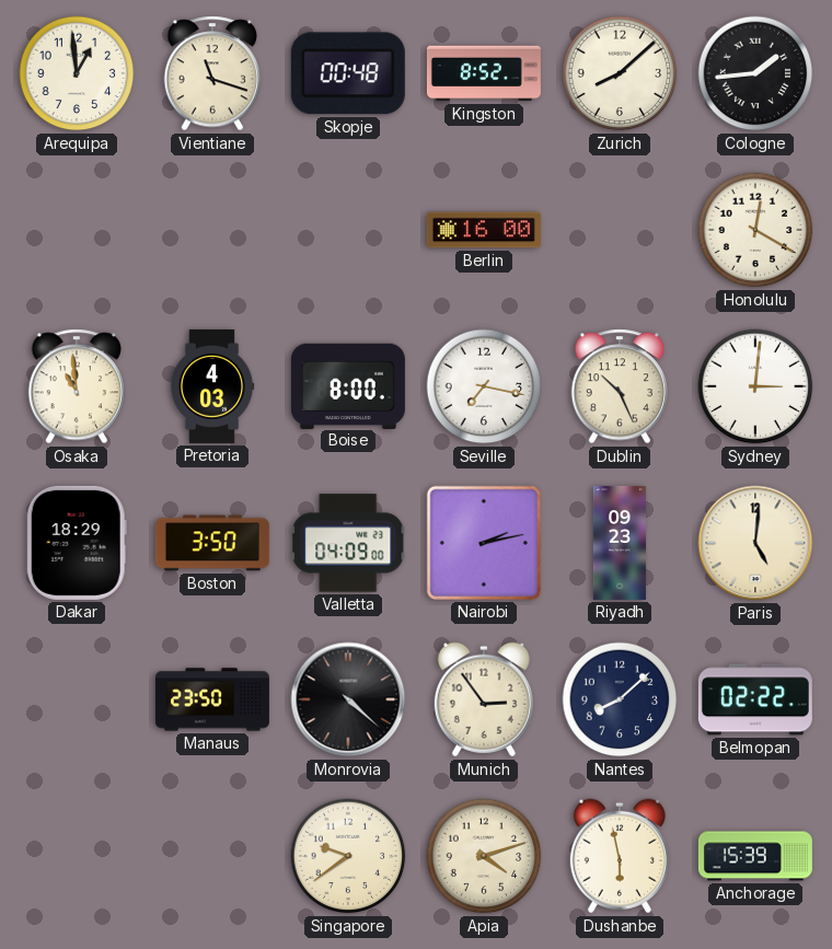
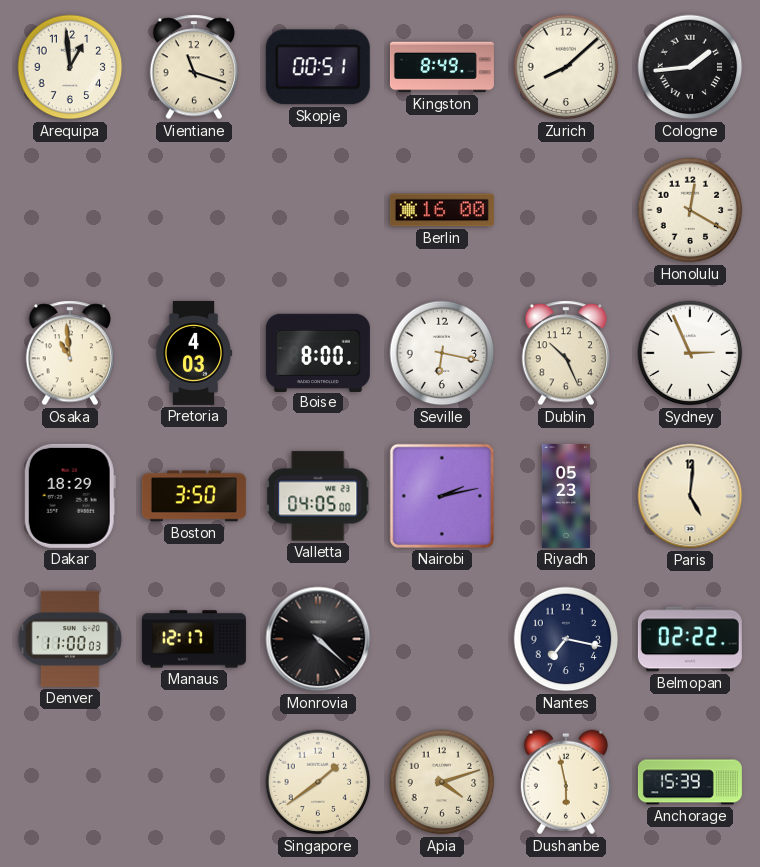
Skopje: 00:48 -> 00:51 (318, 67)
Kingston: 8:52 -> 8:49 (442, 67)
Seville: 7:17 -> 6:17 (442, 353)
Sydney: 3:01 -> 2:56 (690, 353)
Valletta: 04:09 -> 04:05 (318, 496)
Riyadh: 09:23 -> 05:23 (565, 496)
Denver: none -> 11:00 (70, 639)
Manaus: 23:50 -> 12:17 (194, 639)
Munich: 2:54 -> none (484, 699)
Nantes: 8:08 -> 7:17 (566, 639)
Singapore: 9:39 -> 1:39 (318, 782)
